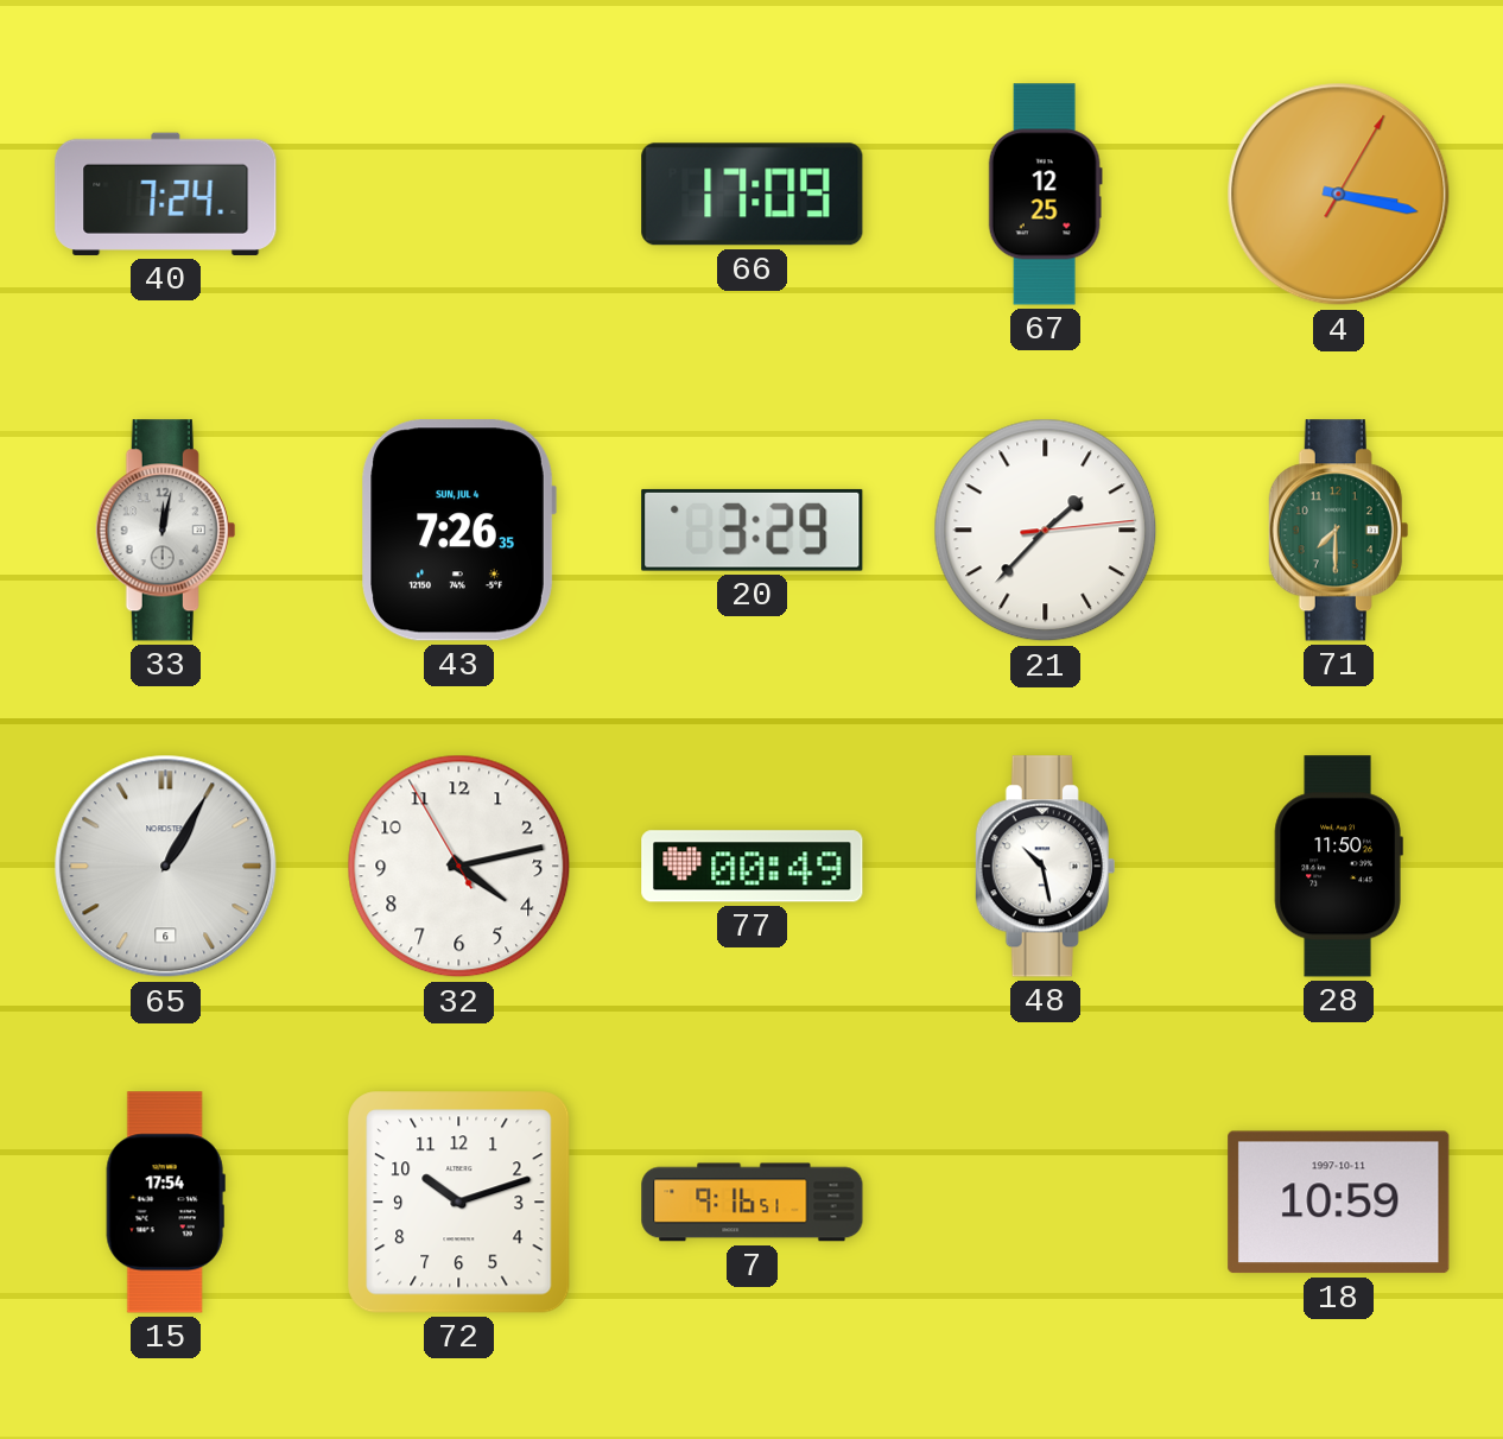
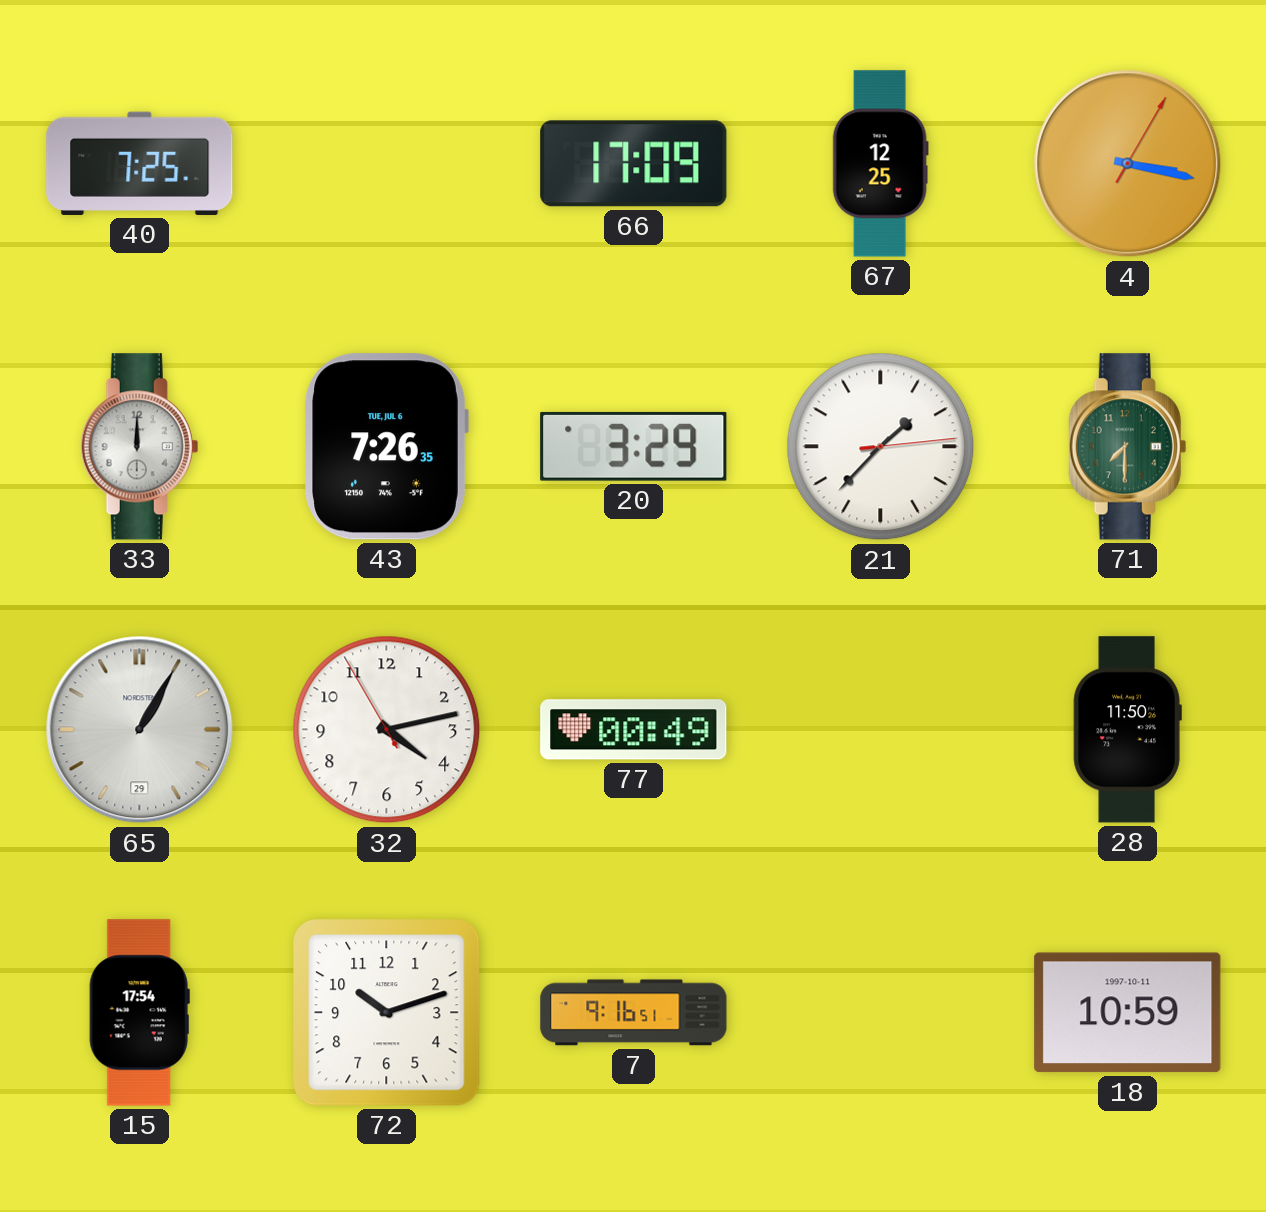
40: 7:24 -> 7:25 (140, 163)
33: 12:02 -> 12:00 (140, 447)
43 date: SUN, JUL 4 -> TUE, JUL 6 (386, 447)
65 date: 6 -> 29 (140, 730)
48: 10:28 -> none (1046, 867)
